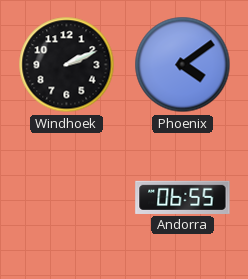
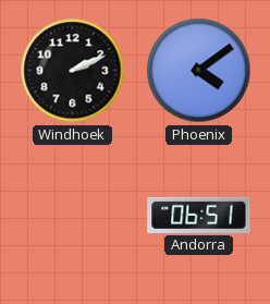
Andorra: 06:55 -> 06:51 (199, 215)
